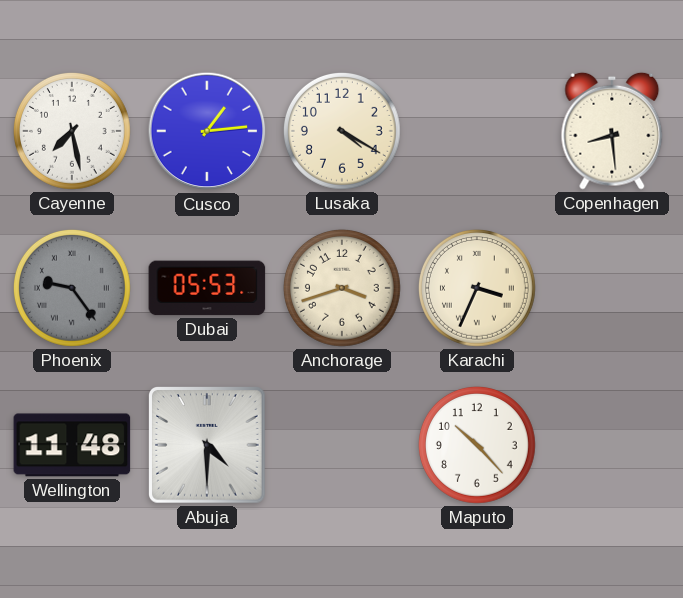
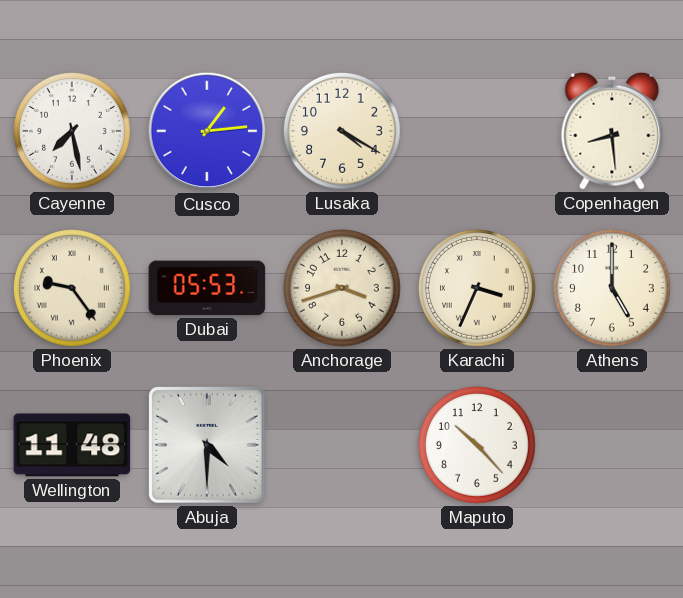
Phoenix dial: grey -> cream (72, 288)
Athens: none -> 5:00 (612, 288)
